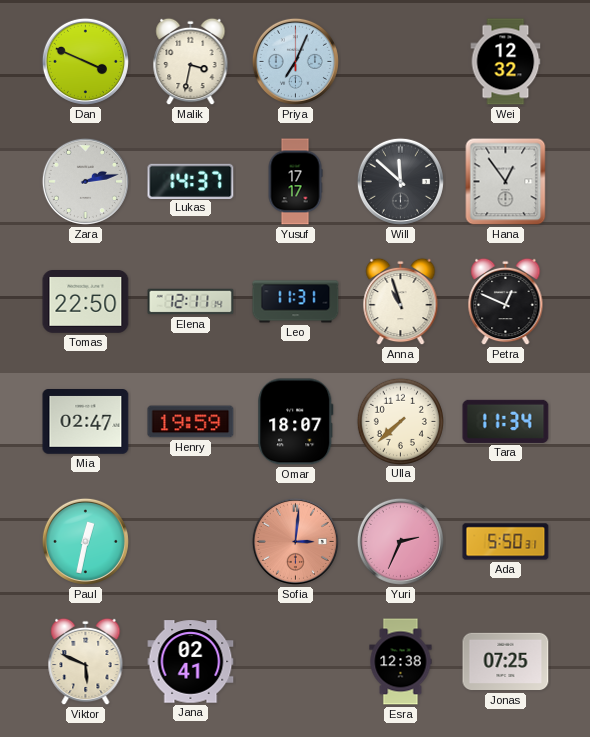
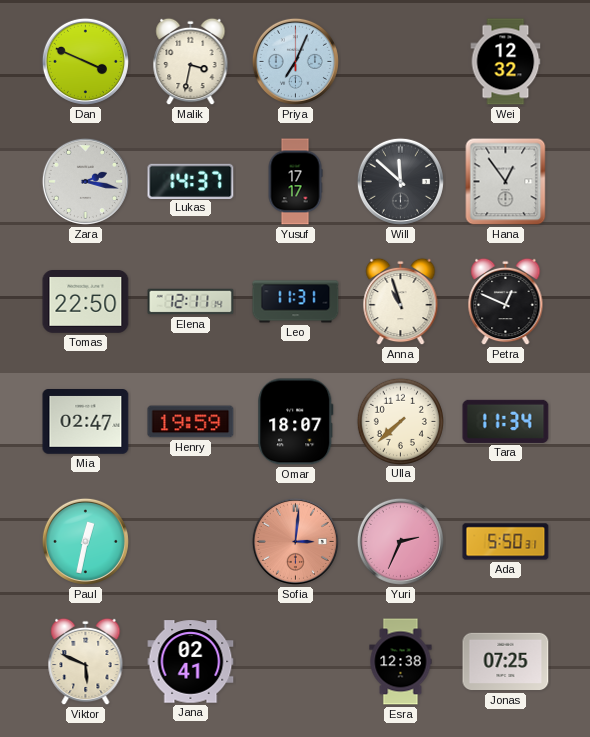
Zara: 2:13 -> 2:17 (85, 181)
